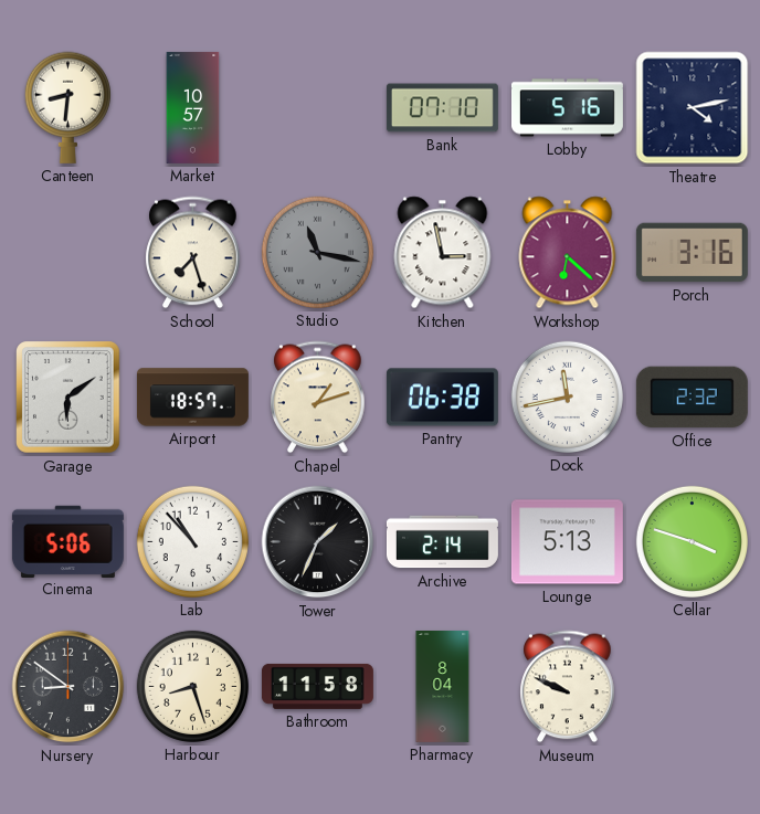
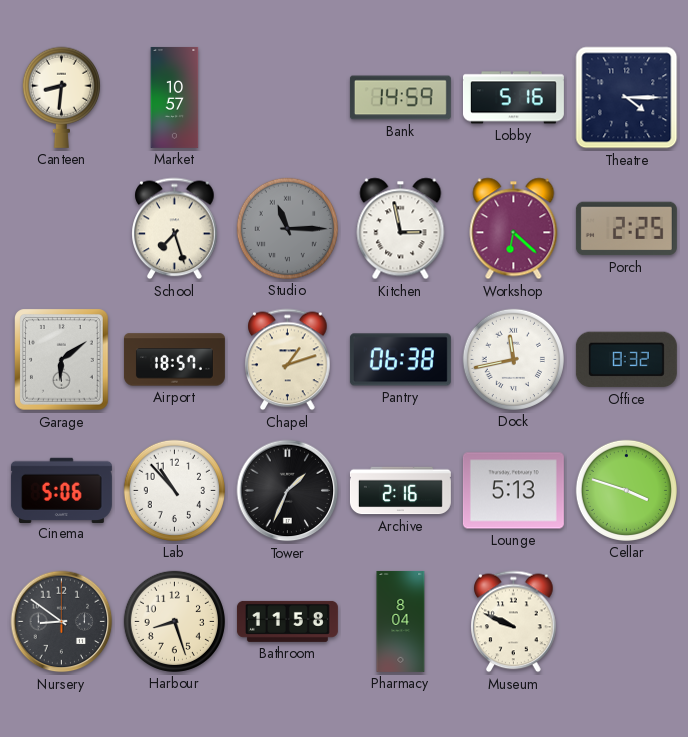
Bank: 07:10 -> 14:59 (400, 98)
Theatre: 4:13 -> 4:15 (627, 98)
Studio: 11:17 -> 11:15 (287, 228)
Porch: 3:16 -> 2:25 (626, 229)
Office: 2:32 -> 8:32 (626, 360)
Archive: 2:14 -> 2:16 (400, 491)
